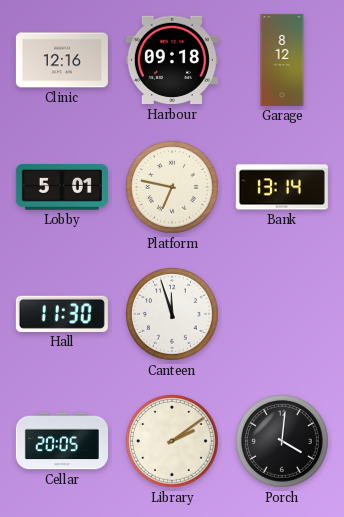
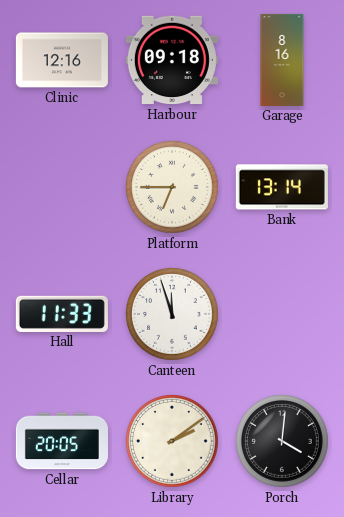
Garage: 8:12 -> 8:16 (282, 60)
Lobby: 5:01 -> none (62, 188)
Platform: 6:47 -> 6:45 (173, 188)
Hall: 11:30 -> 11:33 (62, 314)
